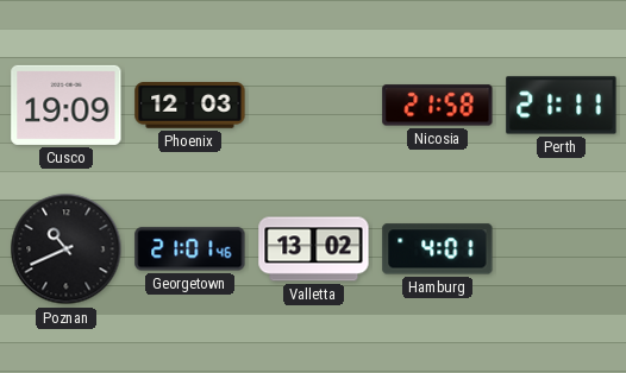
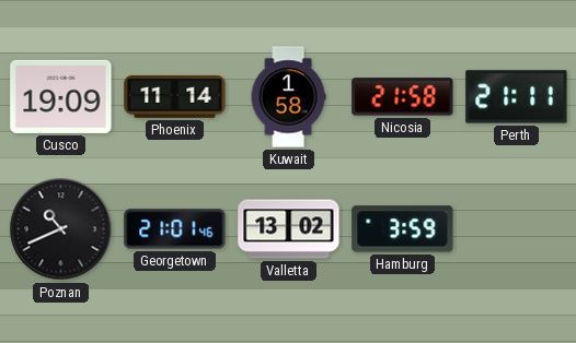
Phoenix: 12:03 -> 11:14 (175, 97)
Kuwait: none -> 1:58 (288, 97)
Hamburg: 4:01 -> 3:59 (403, 229)
